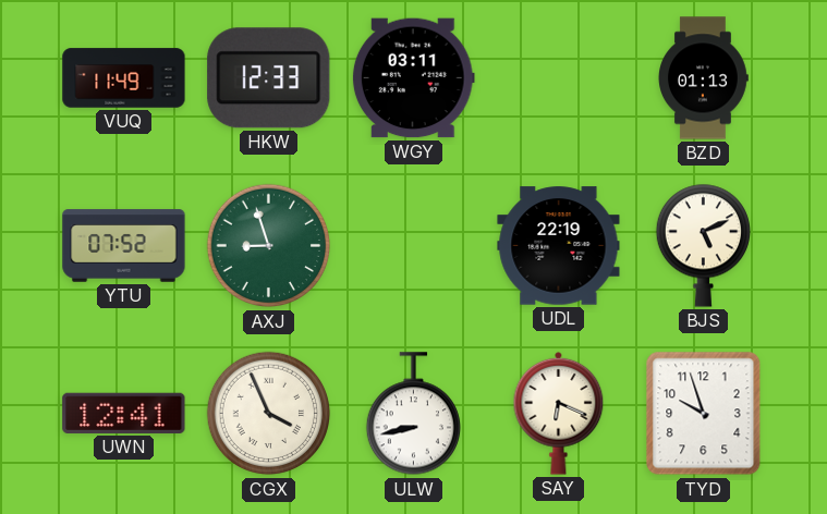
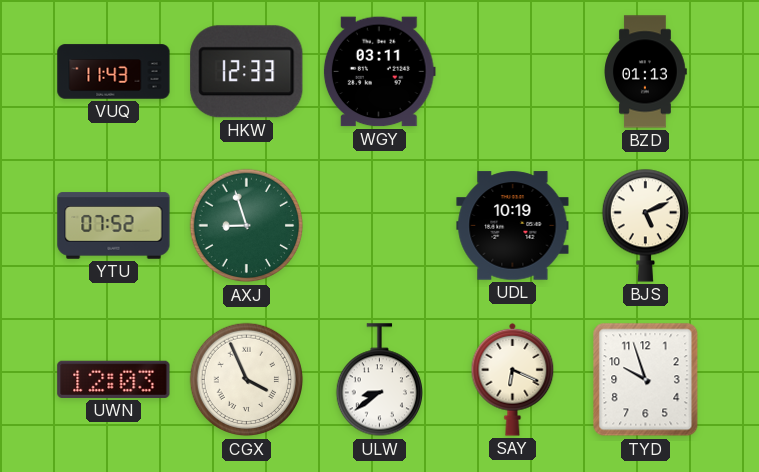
VUQ: 11:49 -> 11:43 (114, 72)
UDL: 22:19 -> 10:19 (513, 226)
UWN: 12:41 -> 12:03 (114, 379)
ULW: 8:43 -> 8:39 (379, 380)
